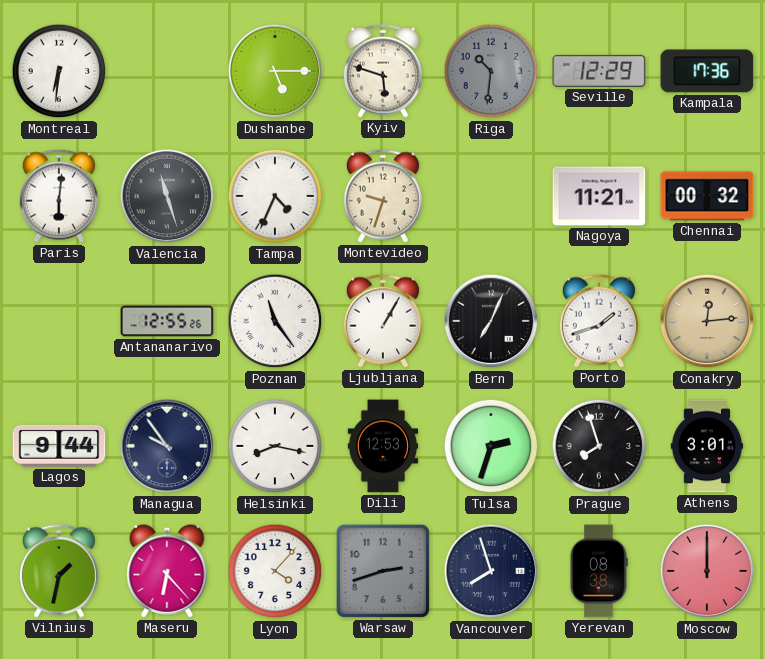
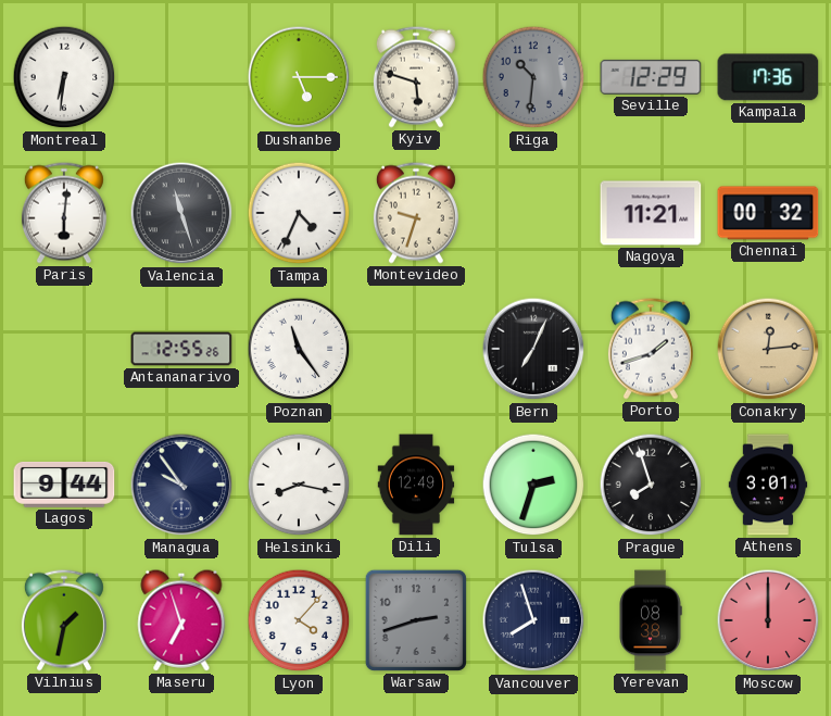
Ljubljana: 1:05 -> none (383, 321)
Dili: 12:53 -> 12:49 (416, 485)
Maseru: 6:23 -> 6:57 (181, 620)
